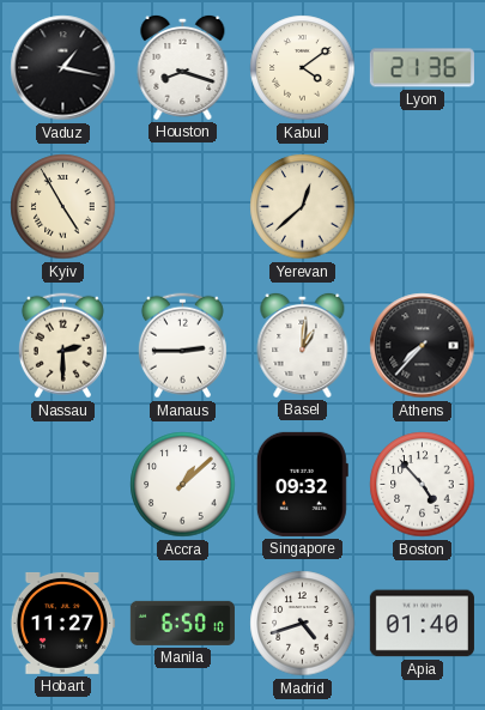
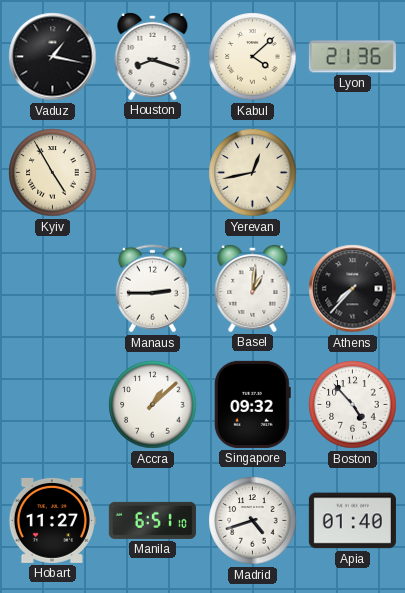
Kabul: 4:09 -> 4:08 (253, 57)
Yerevan: 12:38 -> 12:43 (253, 173)
Nassau: 2:30 -> none (62, 346)
Manila: 6:50 -> 6:51 (152, 520)
